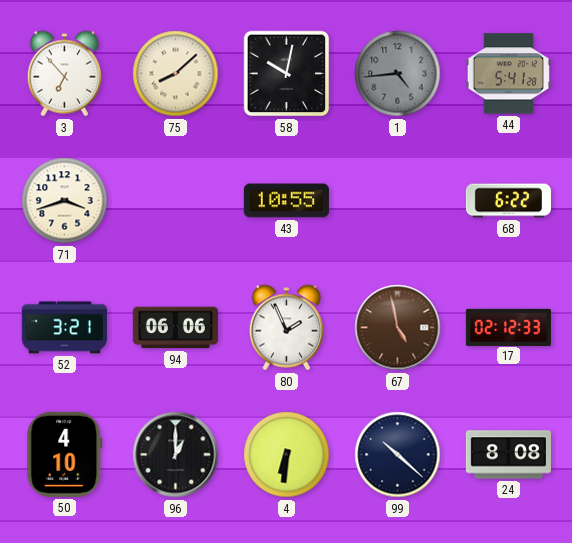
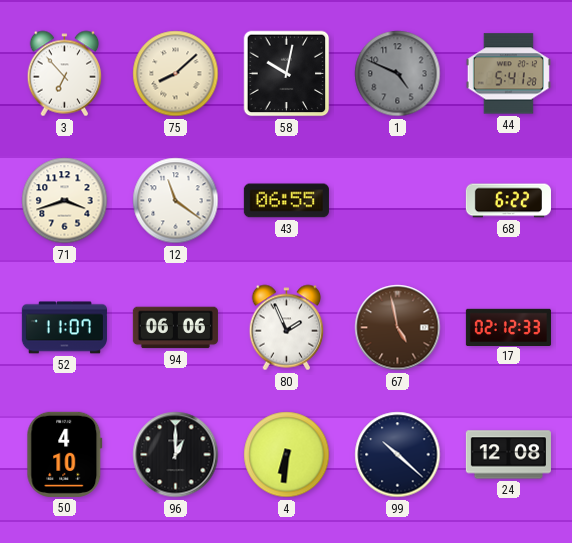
1: 4:44 -> 4:49 (398, 74)
12: none -> 11:21 (176, 201)
43: 10:55 -> 06:55 (286, 201)
52: 3:21 -> 11:07 (64, 328)
24: 8:08 -> 12:08 (508, 455)
